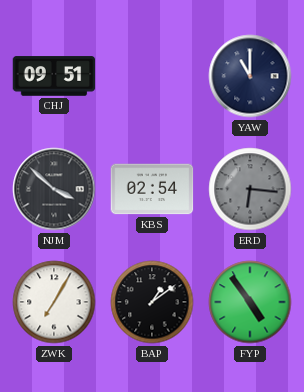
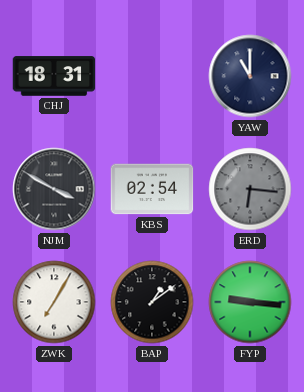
CHJ: 09:51 -> 18:31 (54, 76)
NJM: 3:52 -> 3:50 (54, 189)
FYP: 4:54 -> 9:16 (250, 302)
